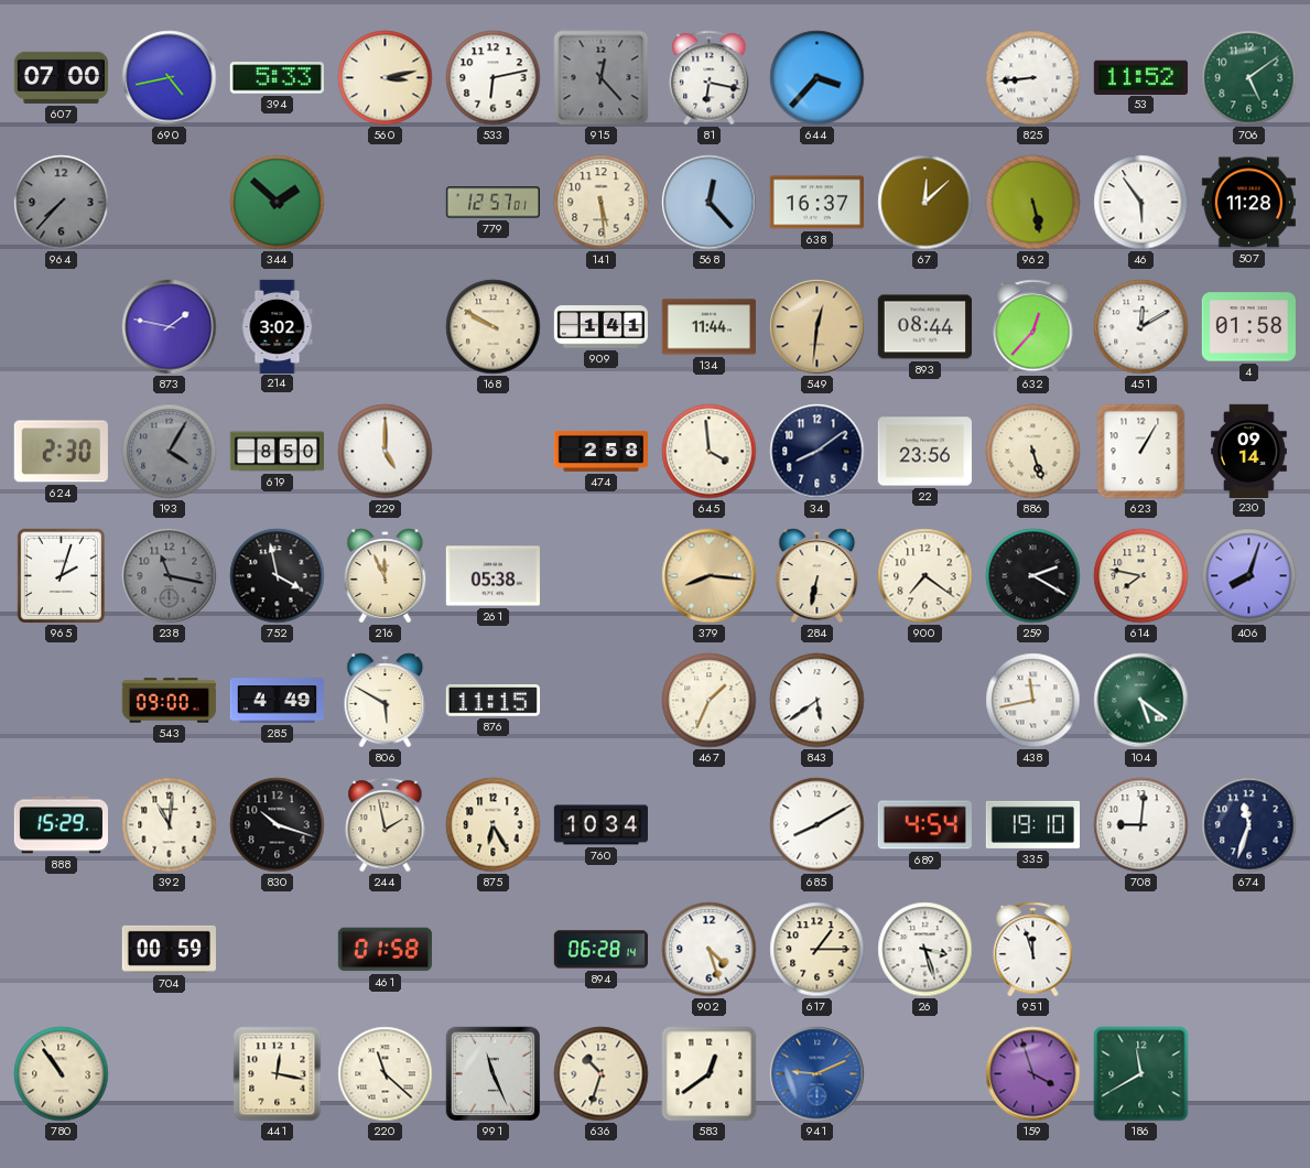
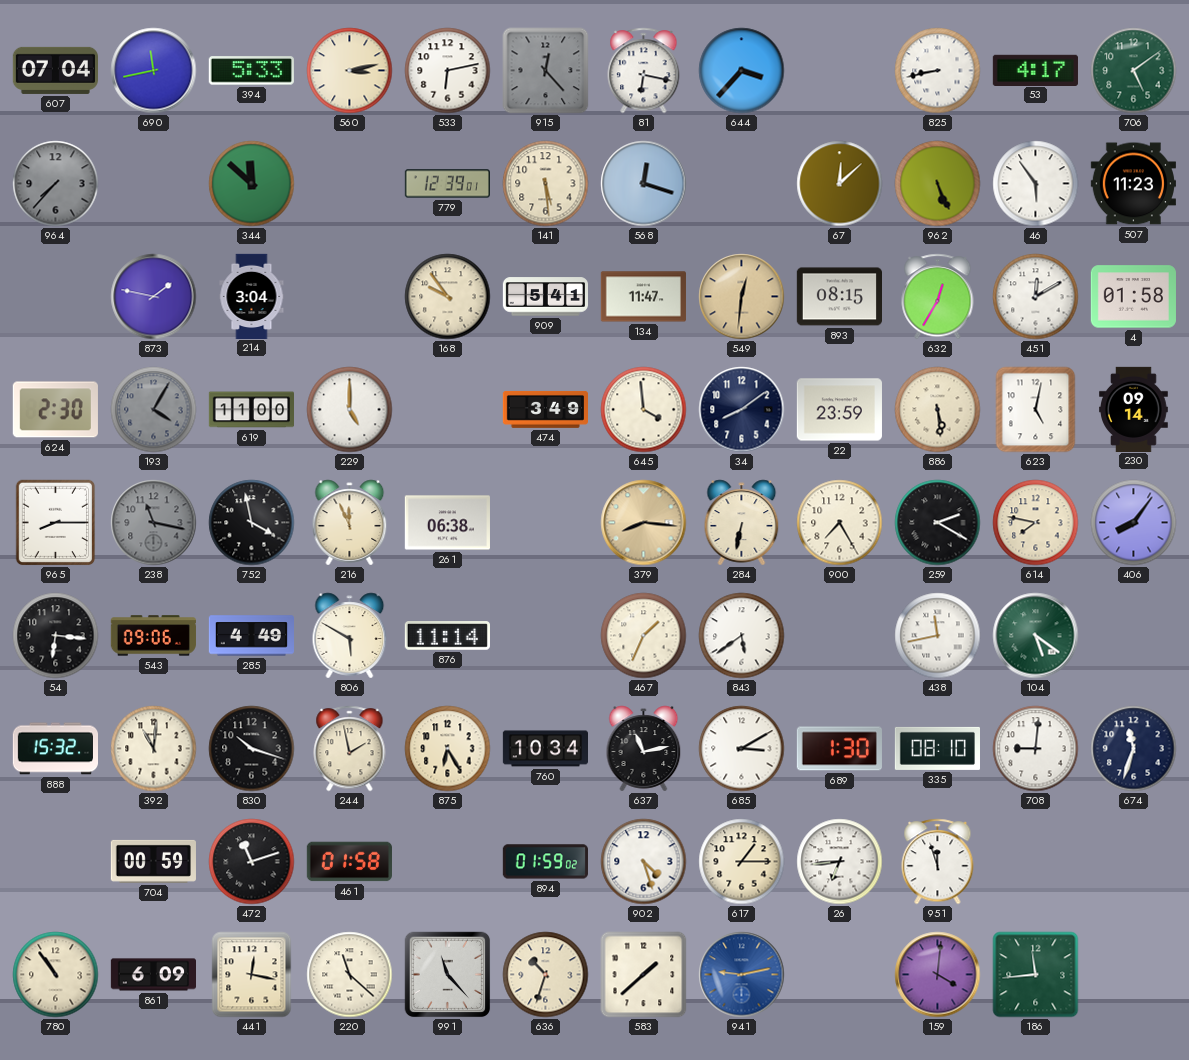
607: 07:00 -> 07:04 (55, 70)
690: 4:43 -> 11:43 (154, 71)
825: 8:44 -> 8:43 (938, 71)
53: 11:52 -> 4:17 (1035, 70)
344: 1:52 -> 11:52 (252, 184)
779: 12:57 -> 12:39 (447, 184)
568: 12:23 -> 12:18 (644, 184)
638: 16:37 -> none (816, 203)
962: 5:28 -> 5:26 (938, 184)
507: 11:28 -> 11:23 (1133, 184)
214: 3:02 -> 3:04 (252, 296)
168: 9:50 -> 9:54 (448, 297)
909: 1:41 -> 5:41 (545, 297)
134: 11:44 -> 11:47 (643, 297)
893: 08:44 -> 08:15 (839, 297)
632: 12:37 -> 12:35 (938, 297)
619: 8:50 -> 11:00 (251, 410)
474: 2:58 -> 3:49 (545, 409)
22: 23:56 -> 23:59 (839, 410)
886: 5:27 -> 5:29 (938, 410)
623: 1:05 -> 5:02 (1036, 410)
965: 2:03 -> 8:15 (56, 523)
261: 05:38 -> 06:38 (447, 523)
900: 7:21 -> 7:25 (840, 523)
406: 8:03 -> 8:06 (1134, 523)
54: none -> 6:16 (56, 636)
543: 09:00 -> 09:06 (153, 636)
876: 11:15 -> 11:14 (447, 636)
888: 15:29 -> 15:32 (55, 749)
637: none -> 11:13 (644, 749)
685: 8:10 -> 3:10 (742, 749)
689: 4:54 -> 1:30 (839, 749)
335: 19:10 -> 08:10 (937, 748)
472: none -> 11:12 (252, 862)
894: 06:28 -> 01:59 (545, 862)
26: 3:27 -> 6:44 (840, 862)
861: none -> 6:09 (153, 975)
991: 11:26 -> 11:23 (448, 975)
583: 12:39 -> 1:38 (644, 975)
941: 9:11 -> 9:13 (742, 975)
159: 3:57 -> 4:01 (938, 975)
186: 11:40 -> 11:44 (1036, 975)
